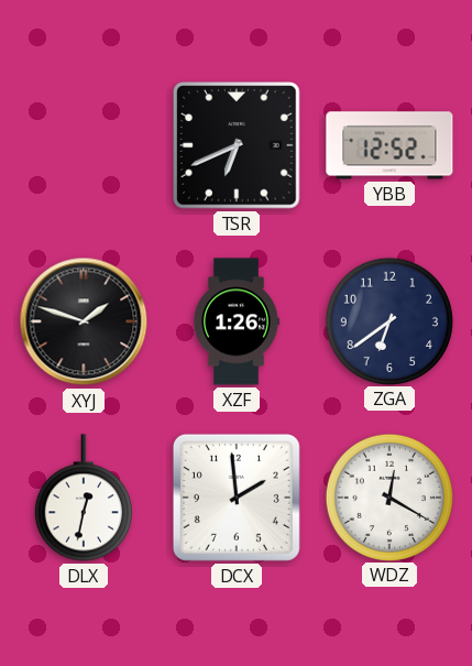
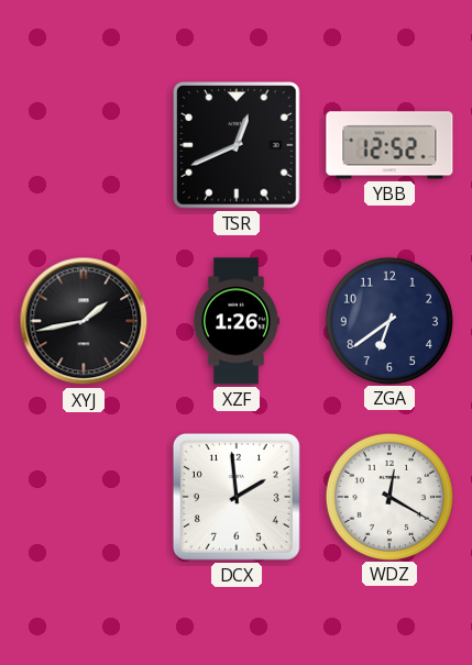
TSR: 6:41 -> 12:41 (237, 145)
XYJ: 1:48 -> 1:43 (84, 321)
DLX: 12:32 -> none (84, 498)
